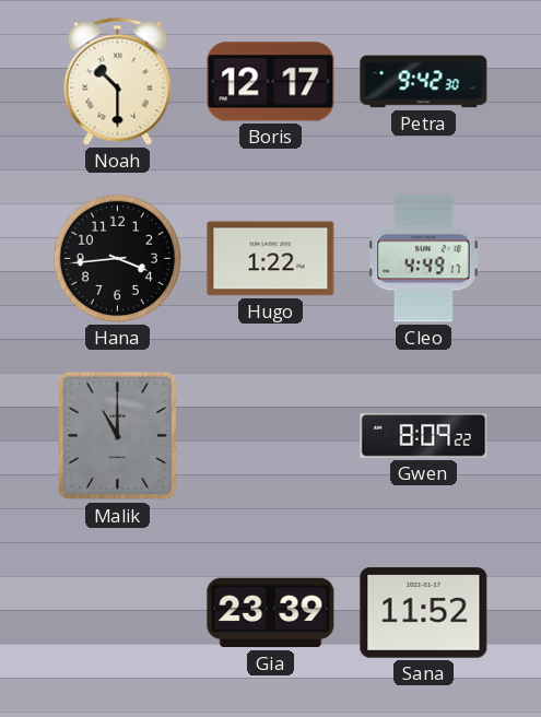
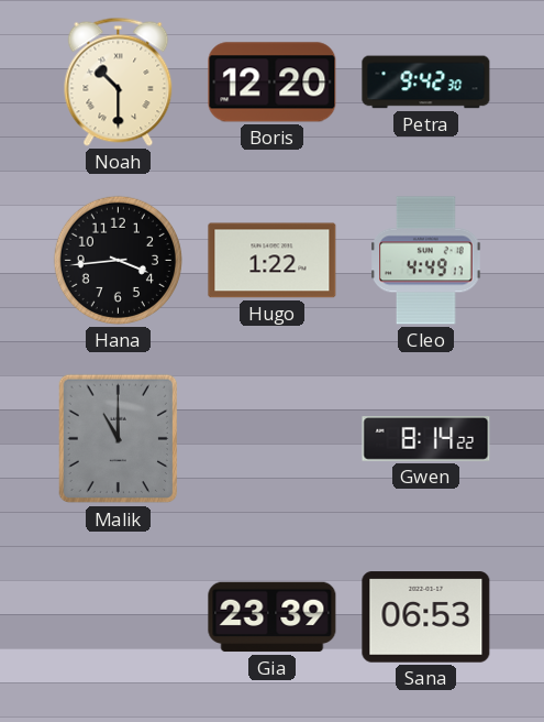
Boris: 12:17 -> 12:20 (273, 83)
Gwen: 8:09 -> 8:14 (426, 439)
Sana: 11:52 -> 06:53 (426, 617)
